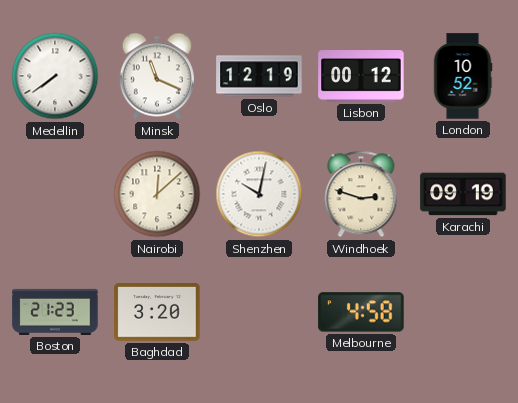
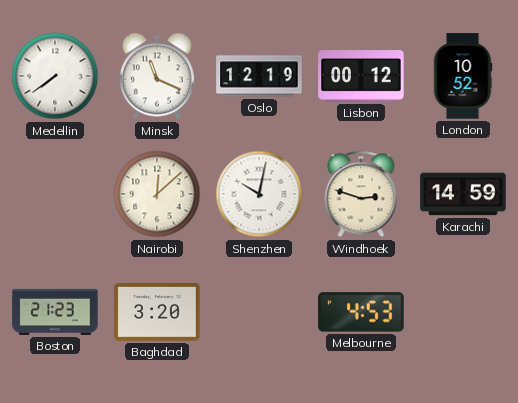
Karachi: 09:19 -> 14:59 (463, 194)
Melbourne: 4:58 -> 4:53 (361, 312)
